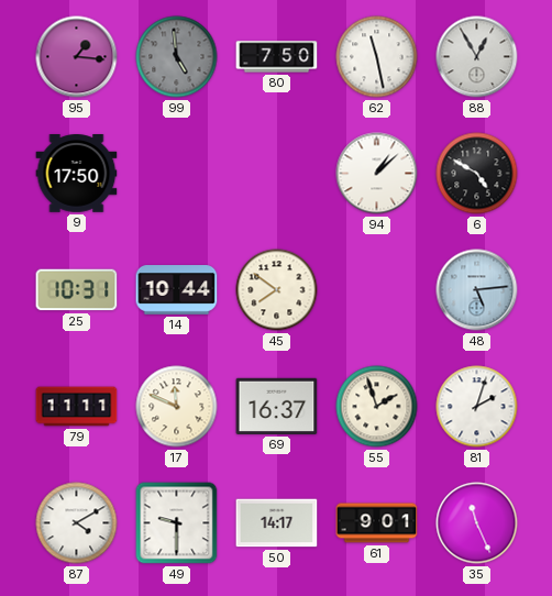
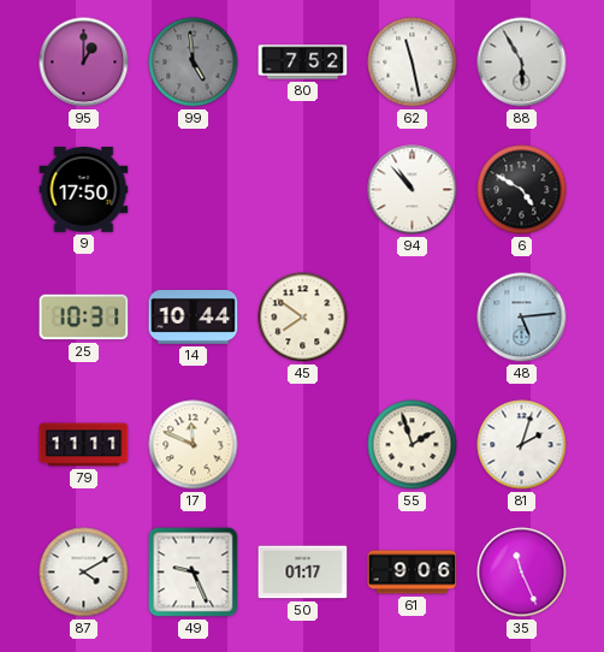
95: 1:16 -> 1:00 (84, 63)
80: 7:50 -> 7:52 (303, 63)
88: 12:55 -> 5:55 (522, 63)
94: 1:08 -> 10:53 (413, 190)
69: 16:37 -> none (277, 406)
49: 9:30 -> 9:26 (194, 573)
50: 14:17 -> 01:17 (303, 573)
61: 9:01 -> 9:06 (413, 573)
